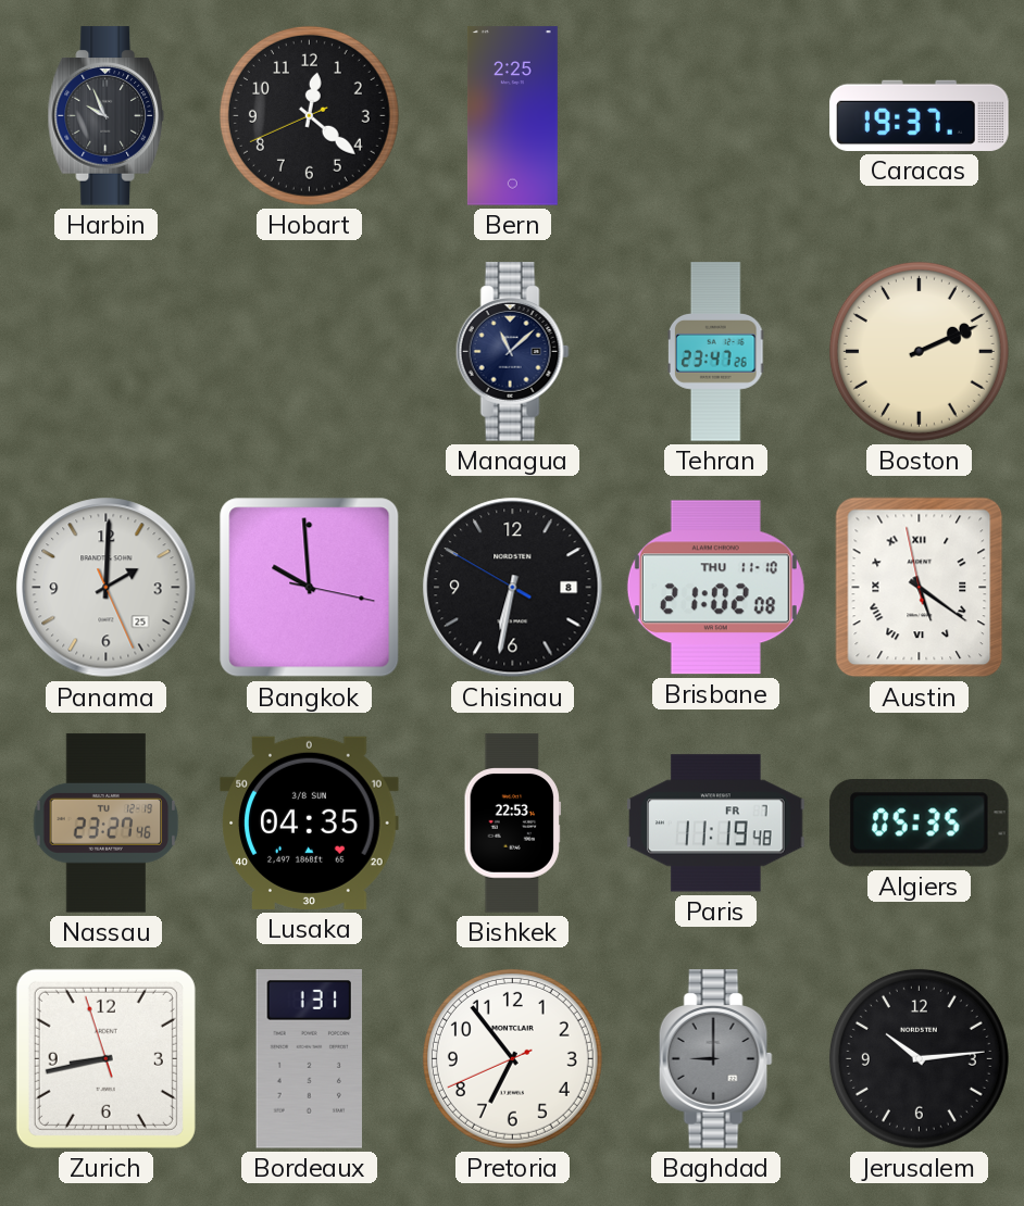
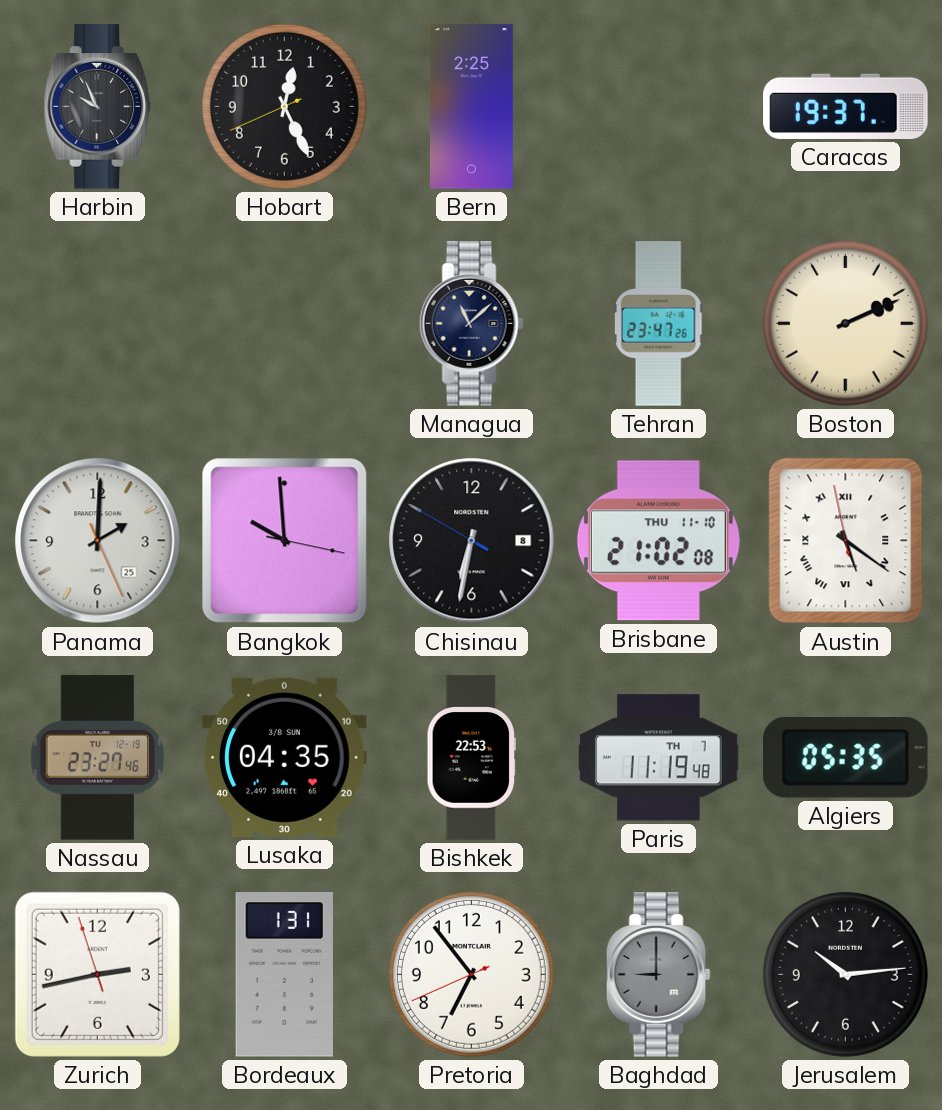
Hobart: 12:21 -> 12:25 (284, 106)
Paris date: FR 7 -> TH 7 (659, 758)
Zurich: 8:42 -> 2:42 (97, 974)
